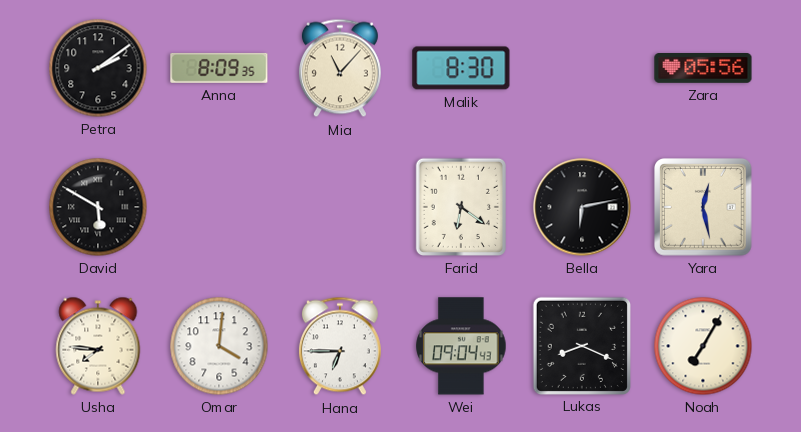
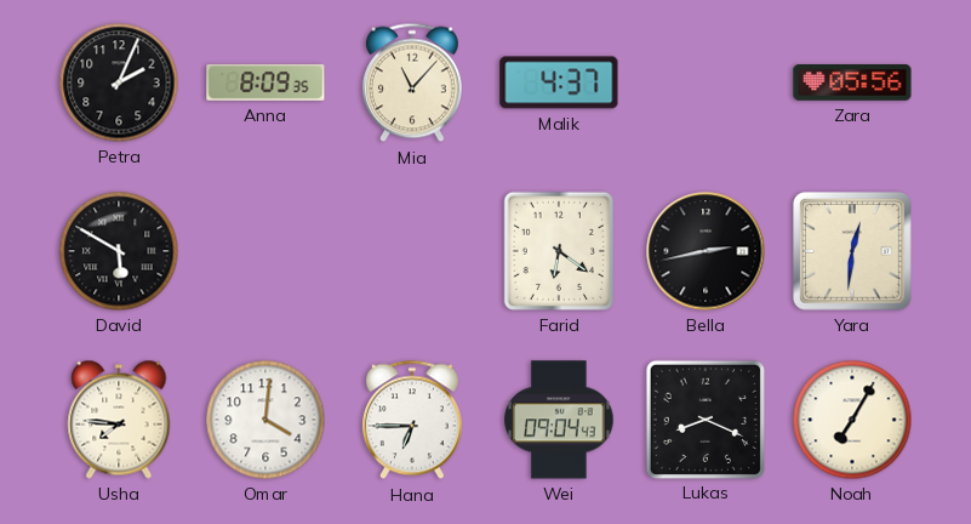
Petra: 2:09 -> 2:04 (119, 82)
Malik: 8:30 -> 4:37 (559, 82)
Bella: 6:13 -> 2:43 (706, 251)
Yara: 12:28 -> 12:31 (853, 252)
